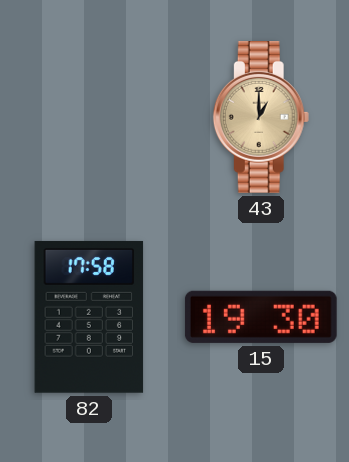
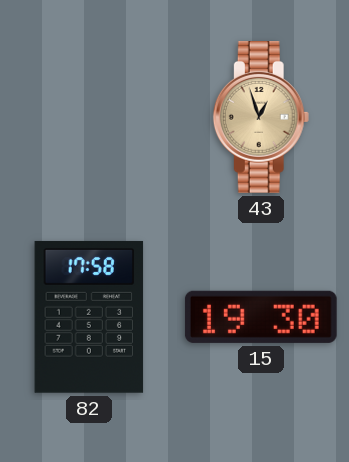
43: 1:00 -> 12:57 (261, 118)
